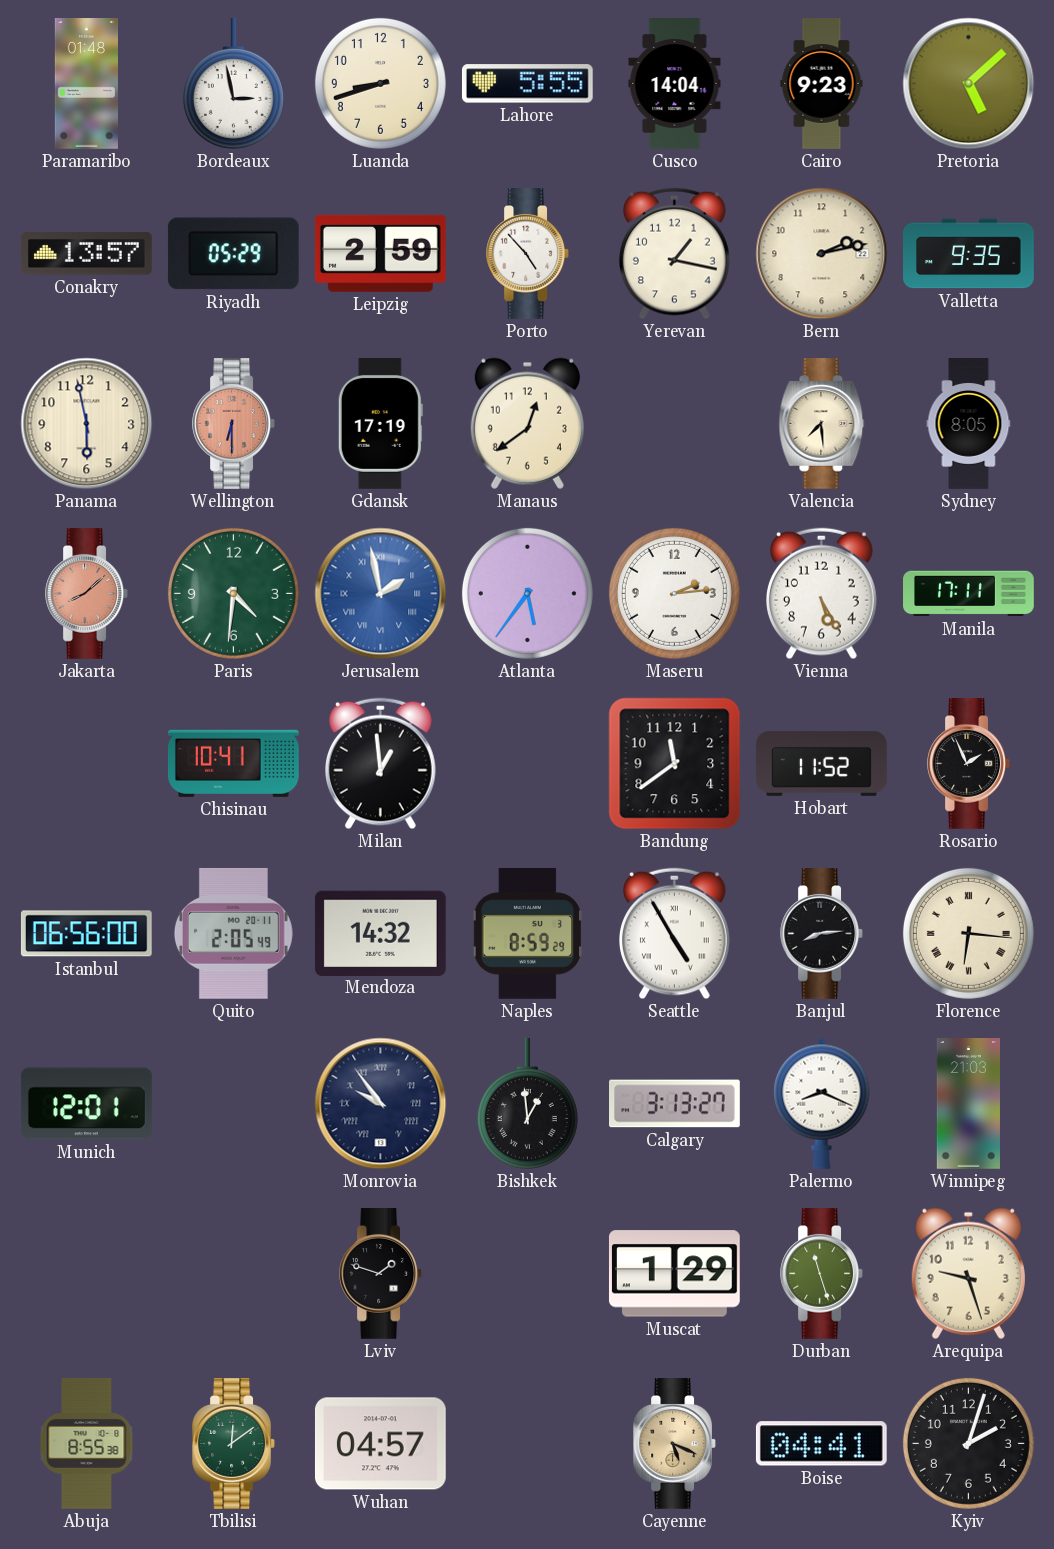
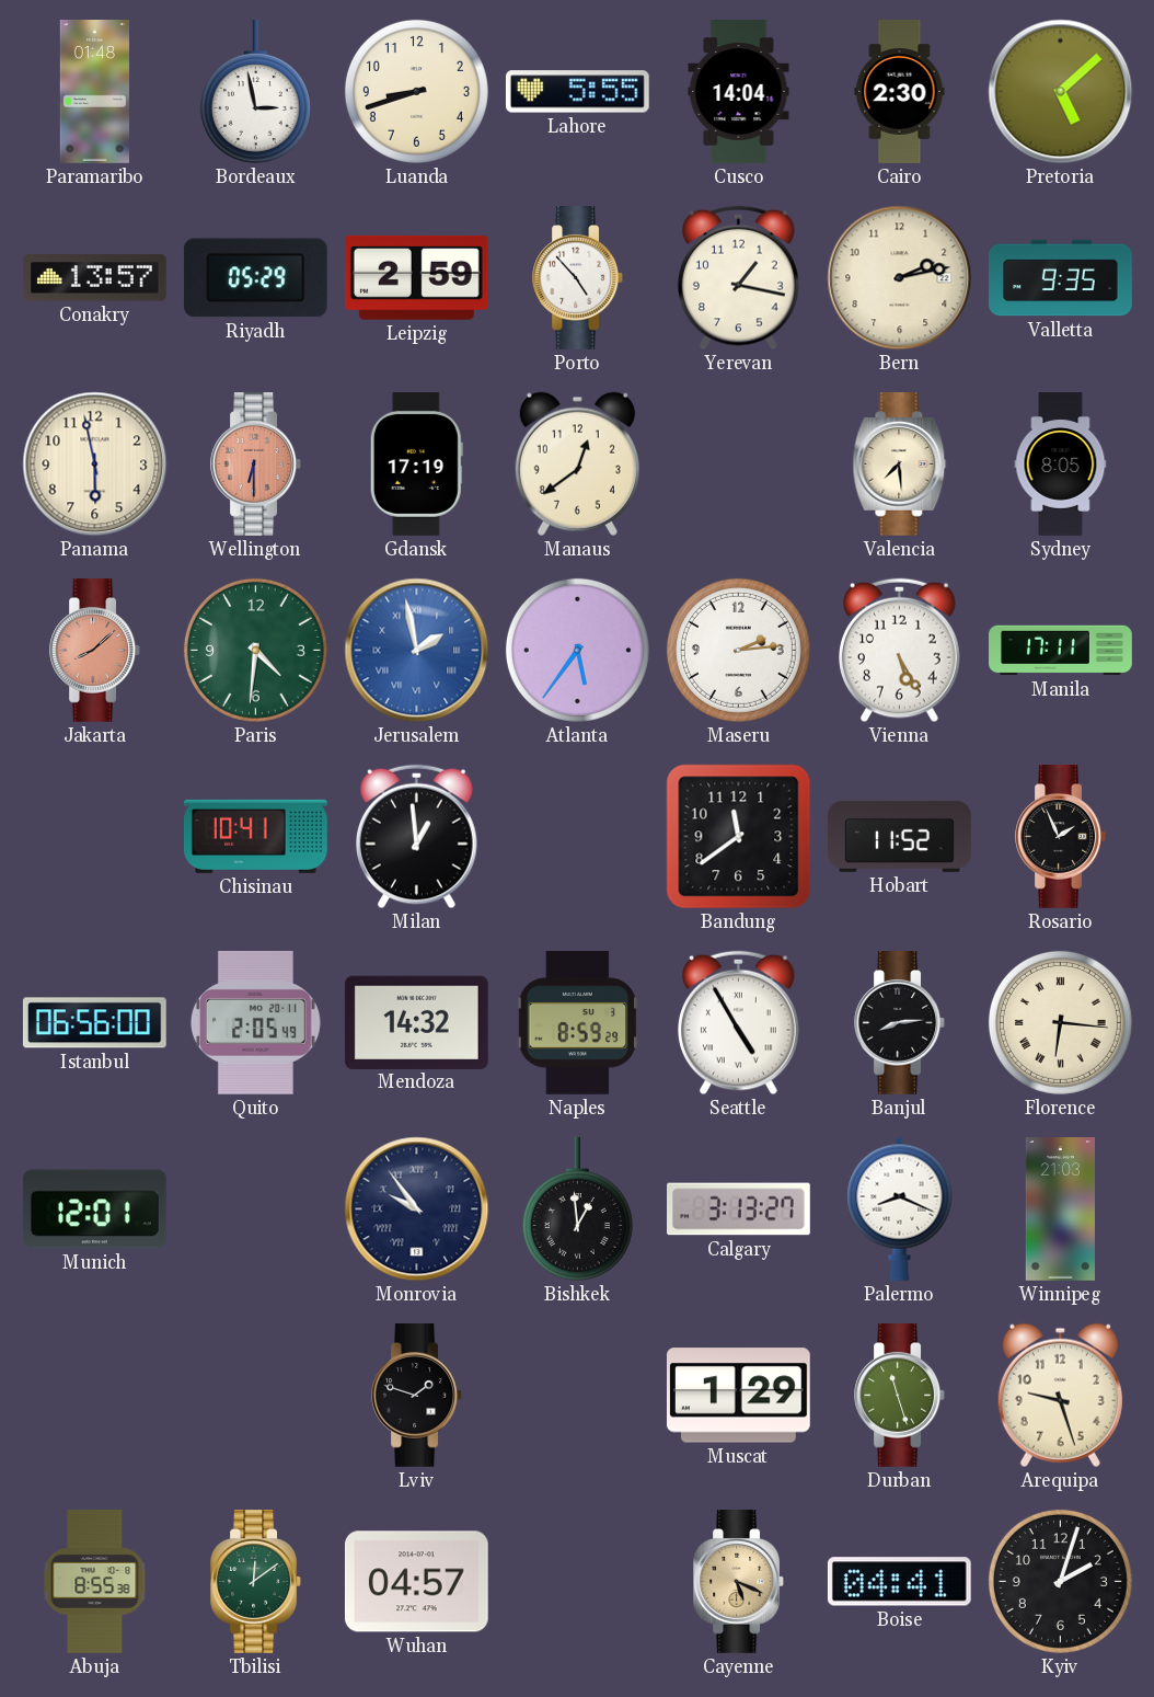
Cairo: 9:23 -> 2:30 (900, 92)
